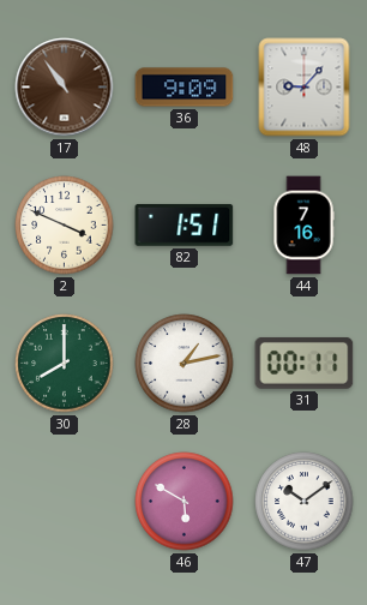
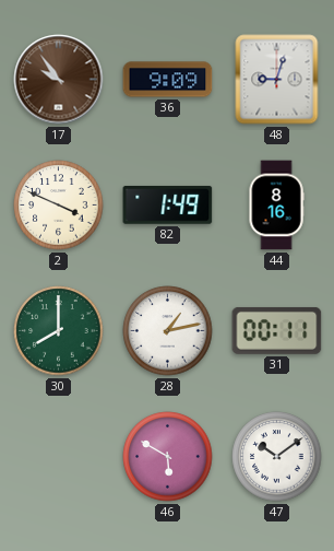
17: 10:54 -> 9:54 (59, 80)
48: 9:07 -> 9:03 (277, 80)
82: 1:51 -> 1:49 (168, 204)
44: 7:16 -> 8:16 (276, 206)
